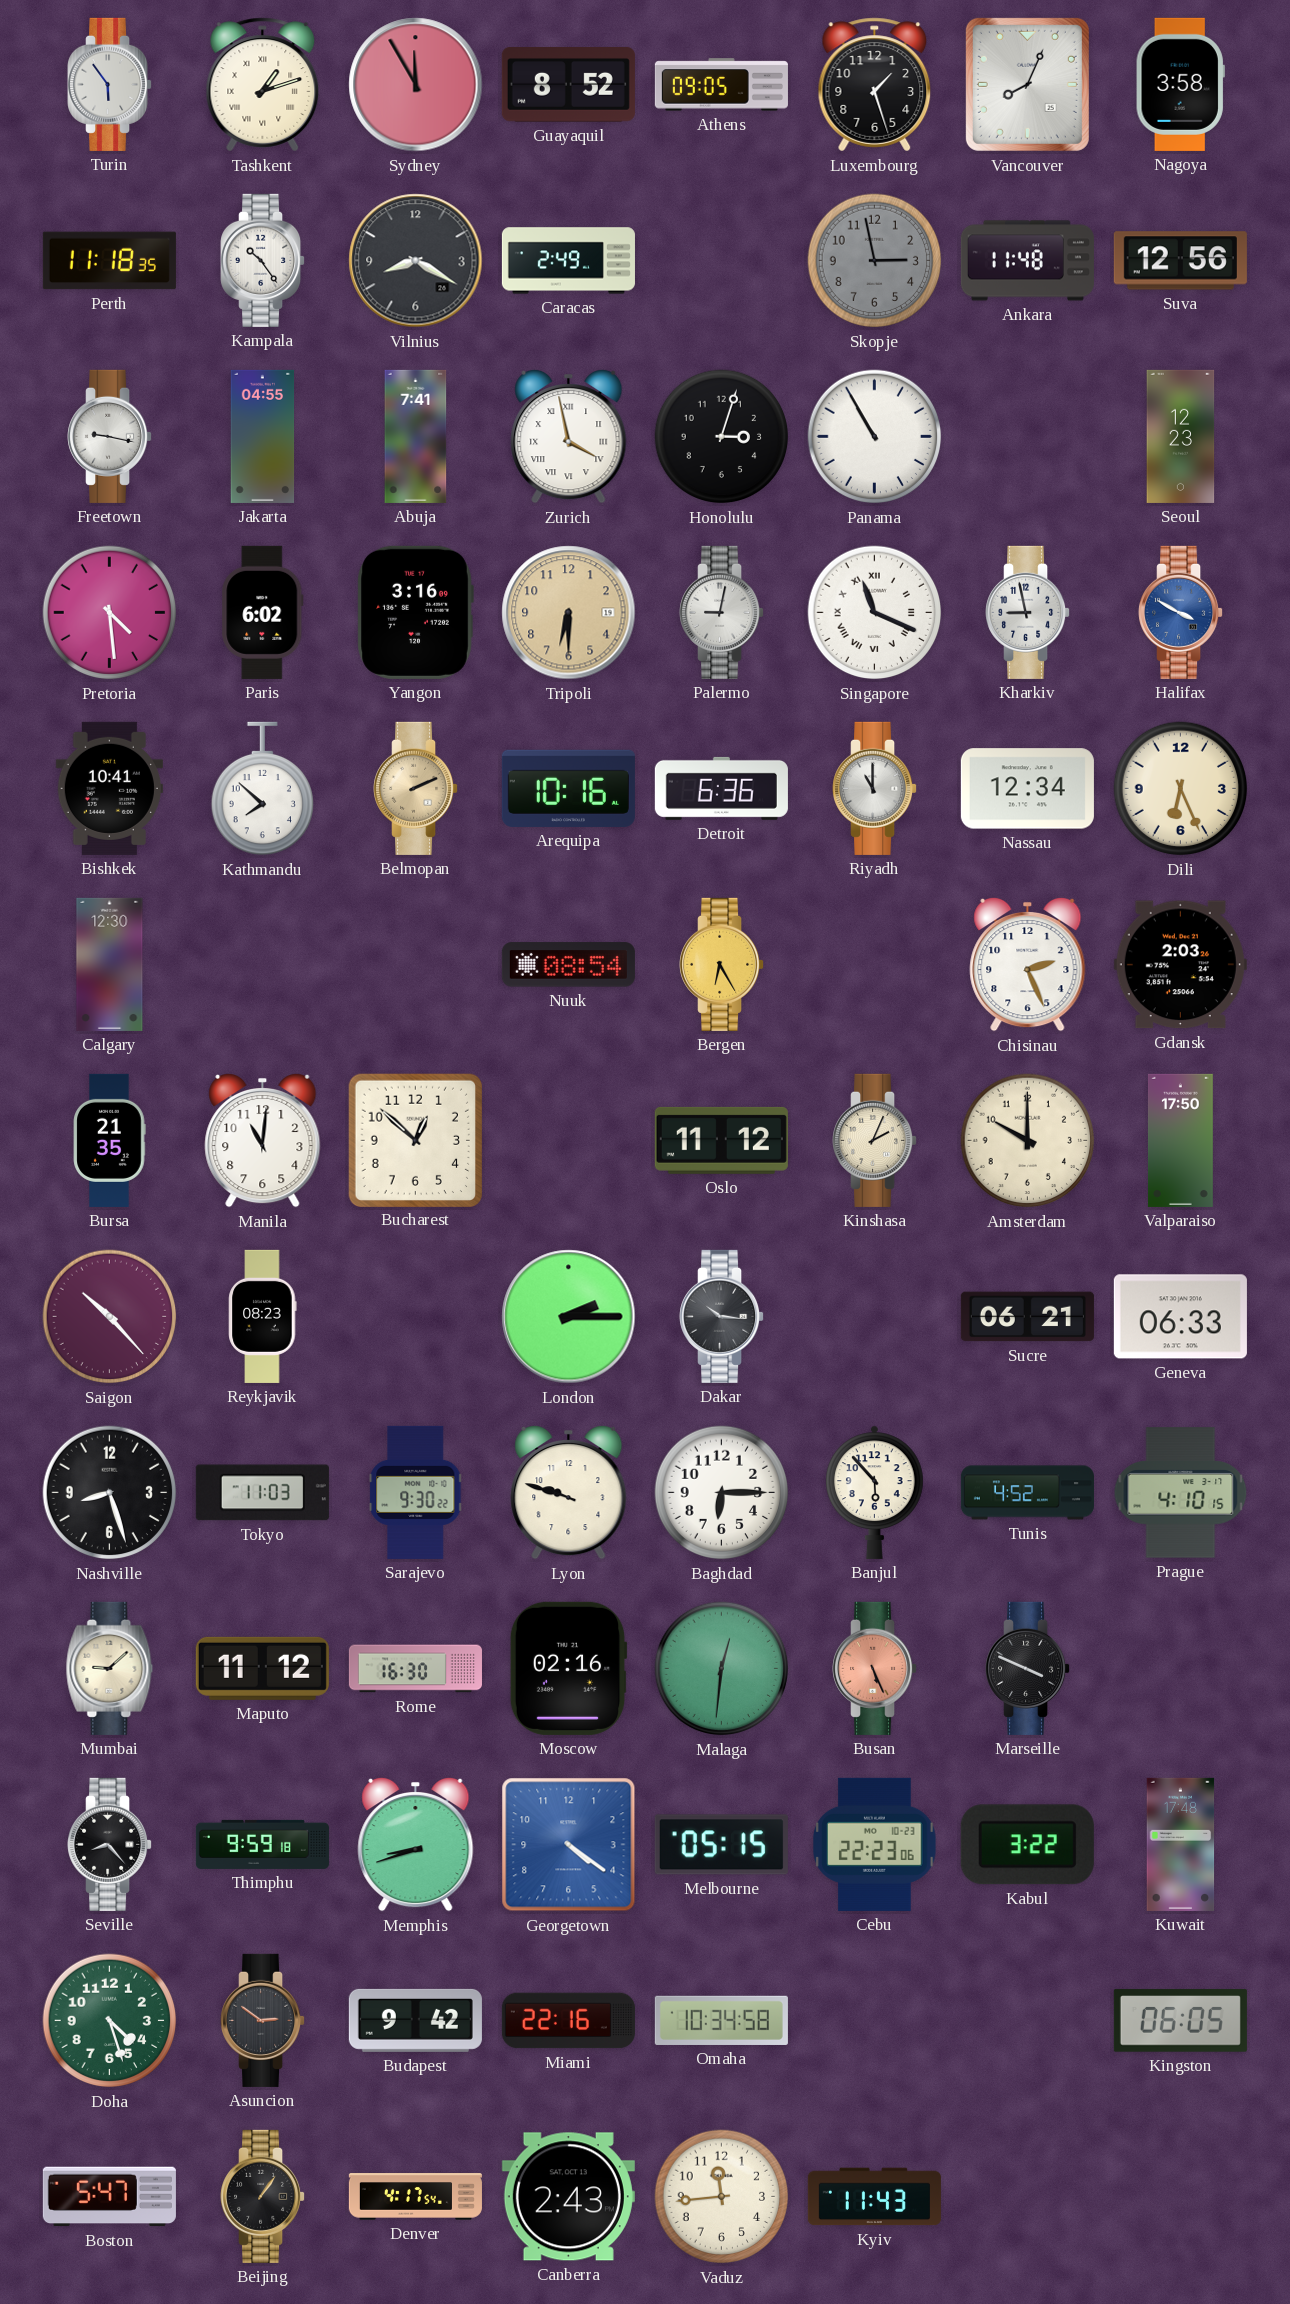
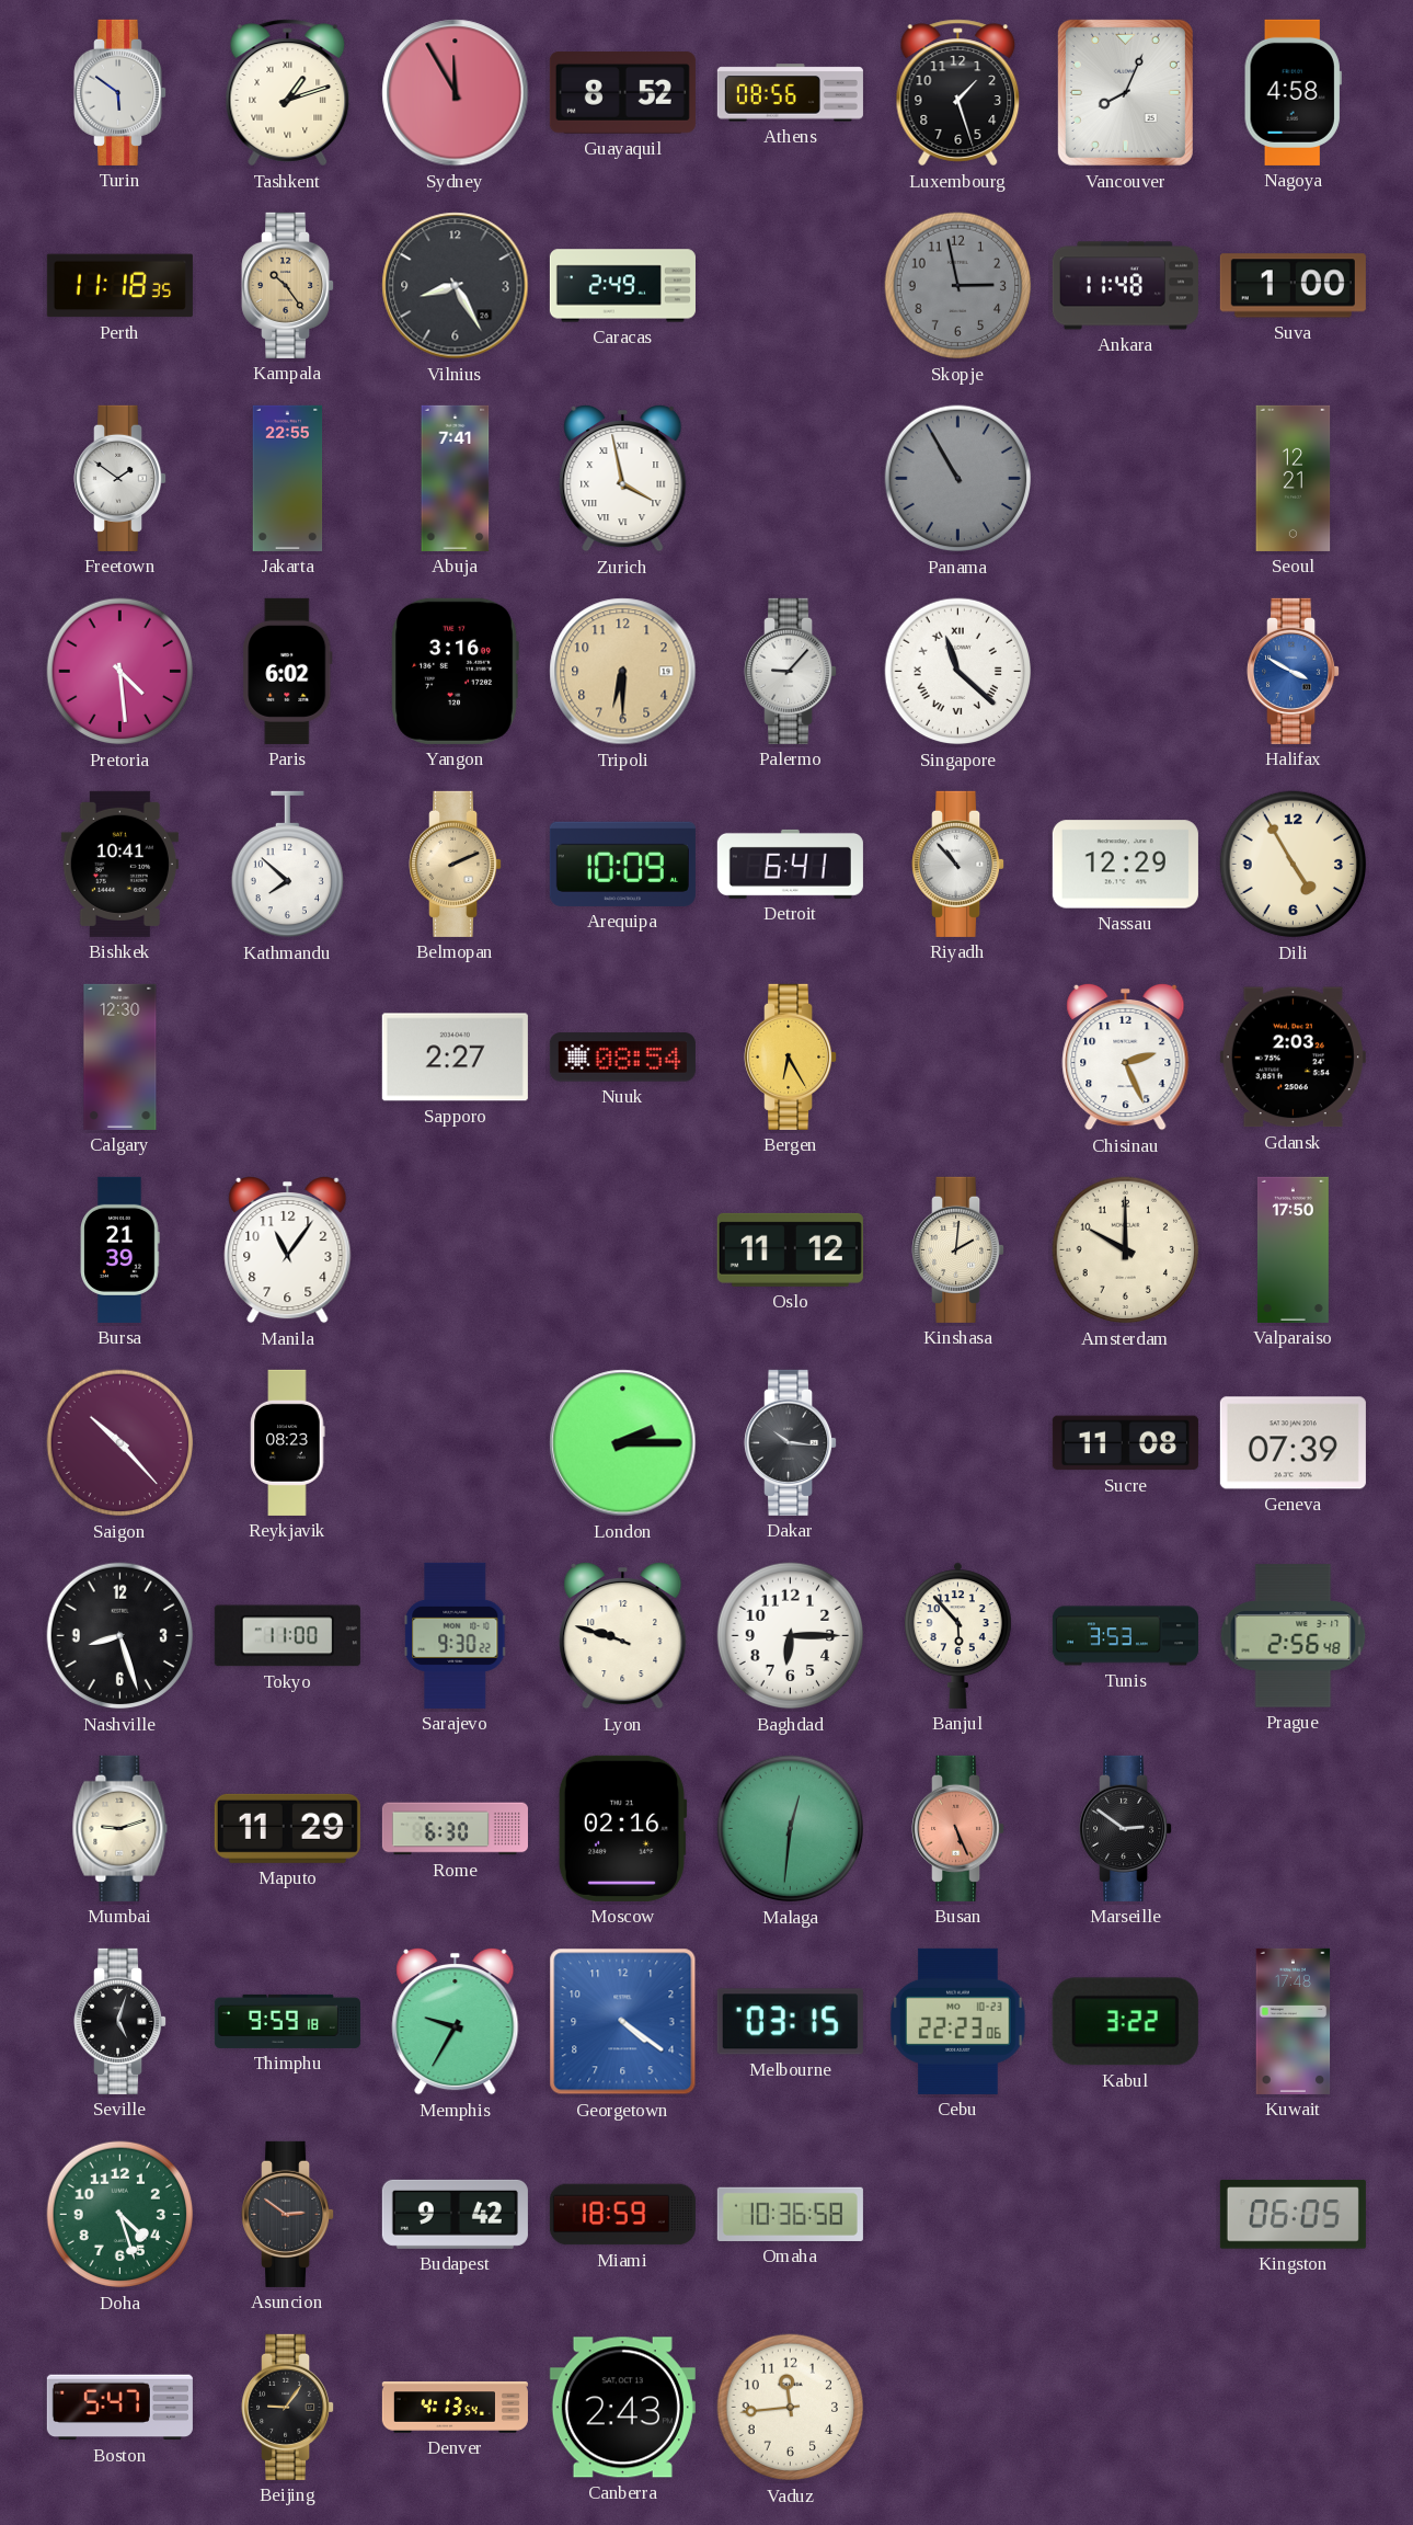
Turin: 5:54 -> 5:51 (120, 92)
Athens: 09:05 -> 08:56 (790, 93)
Nagoya: 3:58 -> 4:58 (1293, 92)
Kampala dial: white -> champagne (288, 285)
Vilnius: 8:20 -> 8:25 (456, 286)
Suva: 12:56 -> 1:00 (1293, 286)
Freetown: 9:17 -> 1:51 (120, 478)
Jakarta: 04:55 -> 22:55 (288, 478)
Honolulu: 3:03 -> none (722, 437)
Panama dial: white -> grey (958, 479)
Seoul: 12:23 -> 12:21 (1294, 478)
Palermo: 9:02 -> 9:07 (791, 671)
Singapore: 11:19 -> 11:22 (958, 672)
Kharkiv: 8:58 -> none (1028, 612)
Arequipa: 10:16 -> 10:09 (622, 864)
Detroit: 6:36 -> 6:41 (790, 864)
Riyadh: 11:00 -> 10:53 (958, 864)
Nassau: 12:34 -> 12:29 (1125, 865)
Dili: 6:26 -> 4:55 (1294, 865)
Sapporo: none -> 2:27 (455, 1058)
Bursa: 21:35 -> 21:39 (119, 1249)
Manila: 11:01 -> 11:06 (288, 1249)
Bucharest: 12:52 -> none (415, 1140)
Kinshasa: 2:04 -> 2:01 (958, 1249)
Sucre: 06:21 -> 11:08 (1125, 1443)
Geneva: 06:33 -> 07:39 (1293, 1443)
Tokyo: 11:03 -> 11:00 (287, 1636)
Tunis: 4:52 -> 3:53 (1125, 1636)
Prague: 4:10 -> 2:56 (1294, 1636)
Mumbai: 9:08 -> 9:12 (120, 1828)
Maputo: 11:12 -> 11:29 (287, 1828)
Rome: 16:30 -> 6:30 (455, 1829)
Marseille: 3:49 -> 2:51 (1126, 1828)
Seville: 8:23 -> 5:03 (120, 2021)
Memphis: 8:42 -> 9:35 (456, 2021)
Melbourne: 05:15 -> 03:15 (790, 2022)
Miami: 22:16 -> 18:59 (622, 2215)
Omaha: 10:34 -> 10:36 (790, 2214)
Beijing: 1:06 -> 9:06 (288, 2407)
Denver: 4:17 -> 4:13 (455, 2408)
Kyiv: 11:43 -> none (874, 2197)
